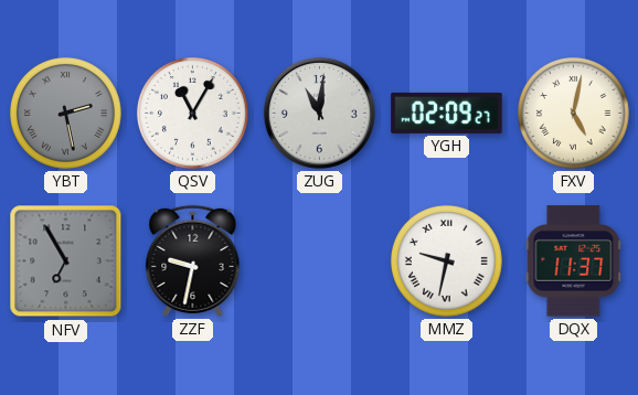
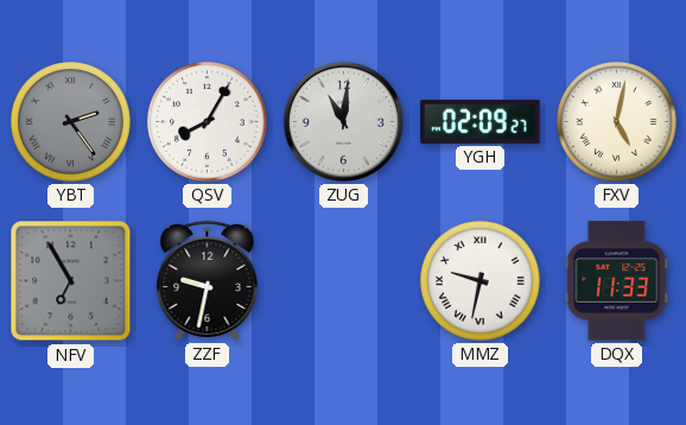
YBT: 2:28 -> 2:24 (70, 121)
QSV: 11:05 -> 8:05 (207, 121)
DQX: 11:37 -> 11:33 (617, 281)
